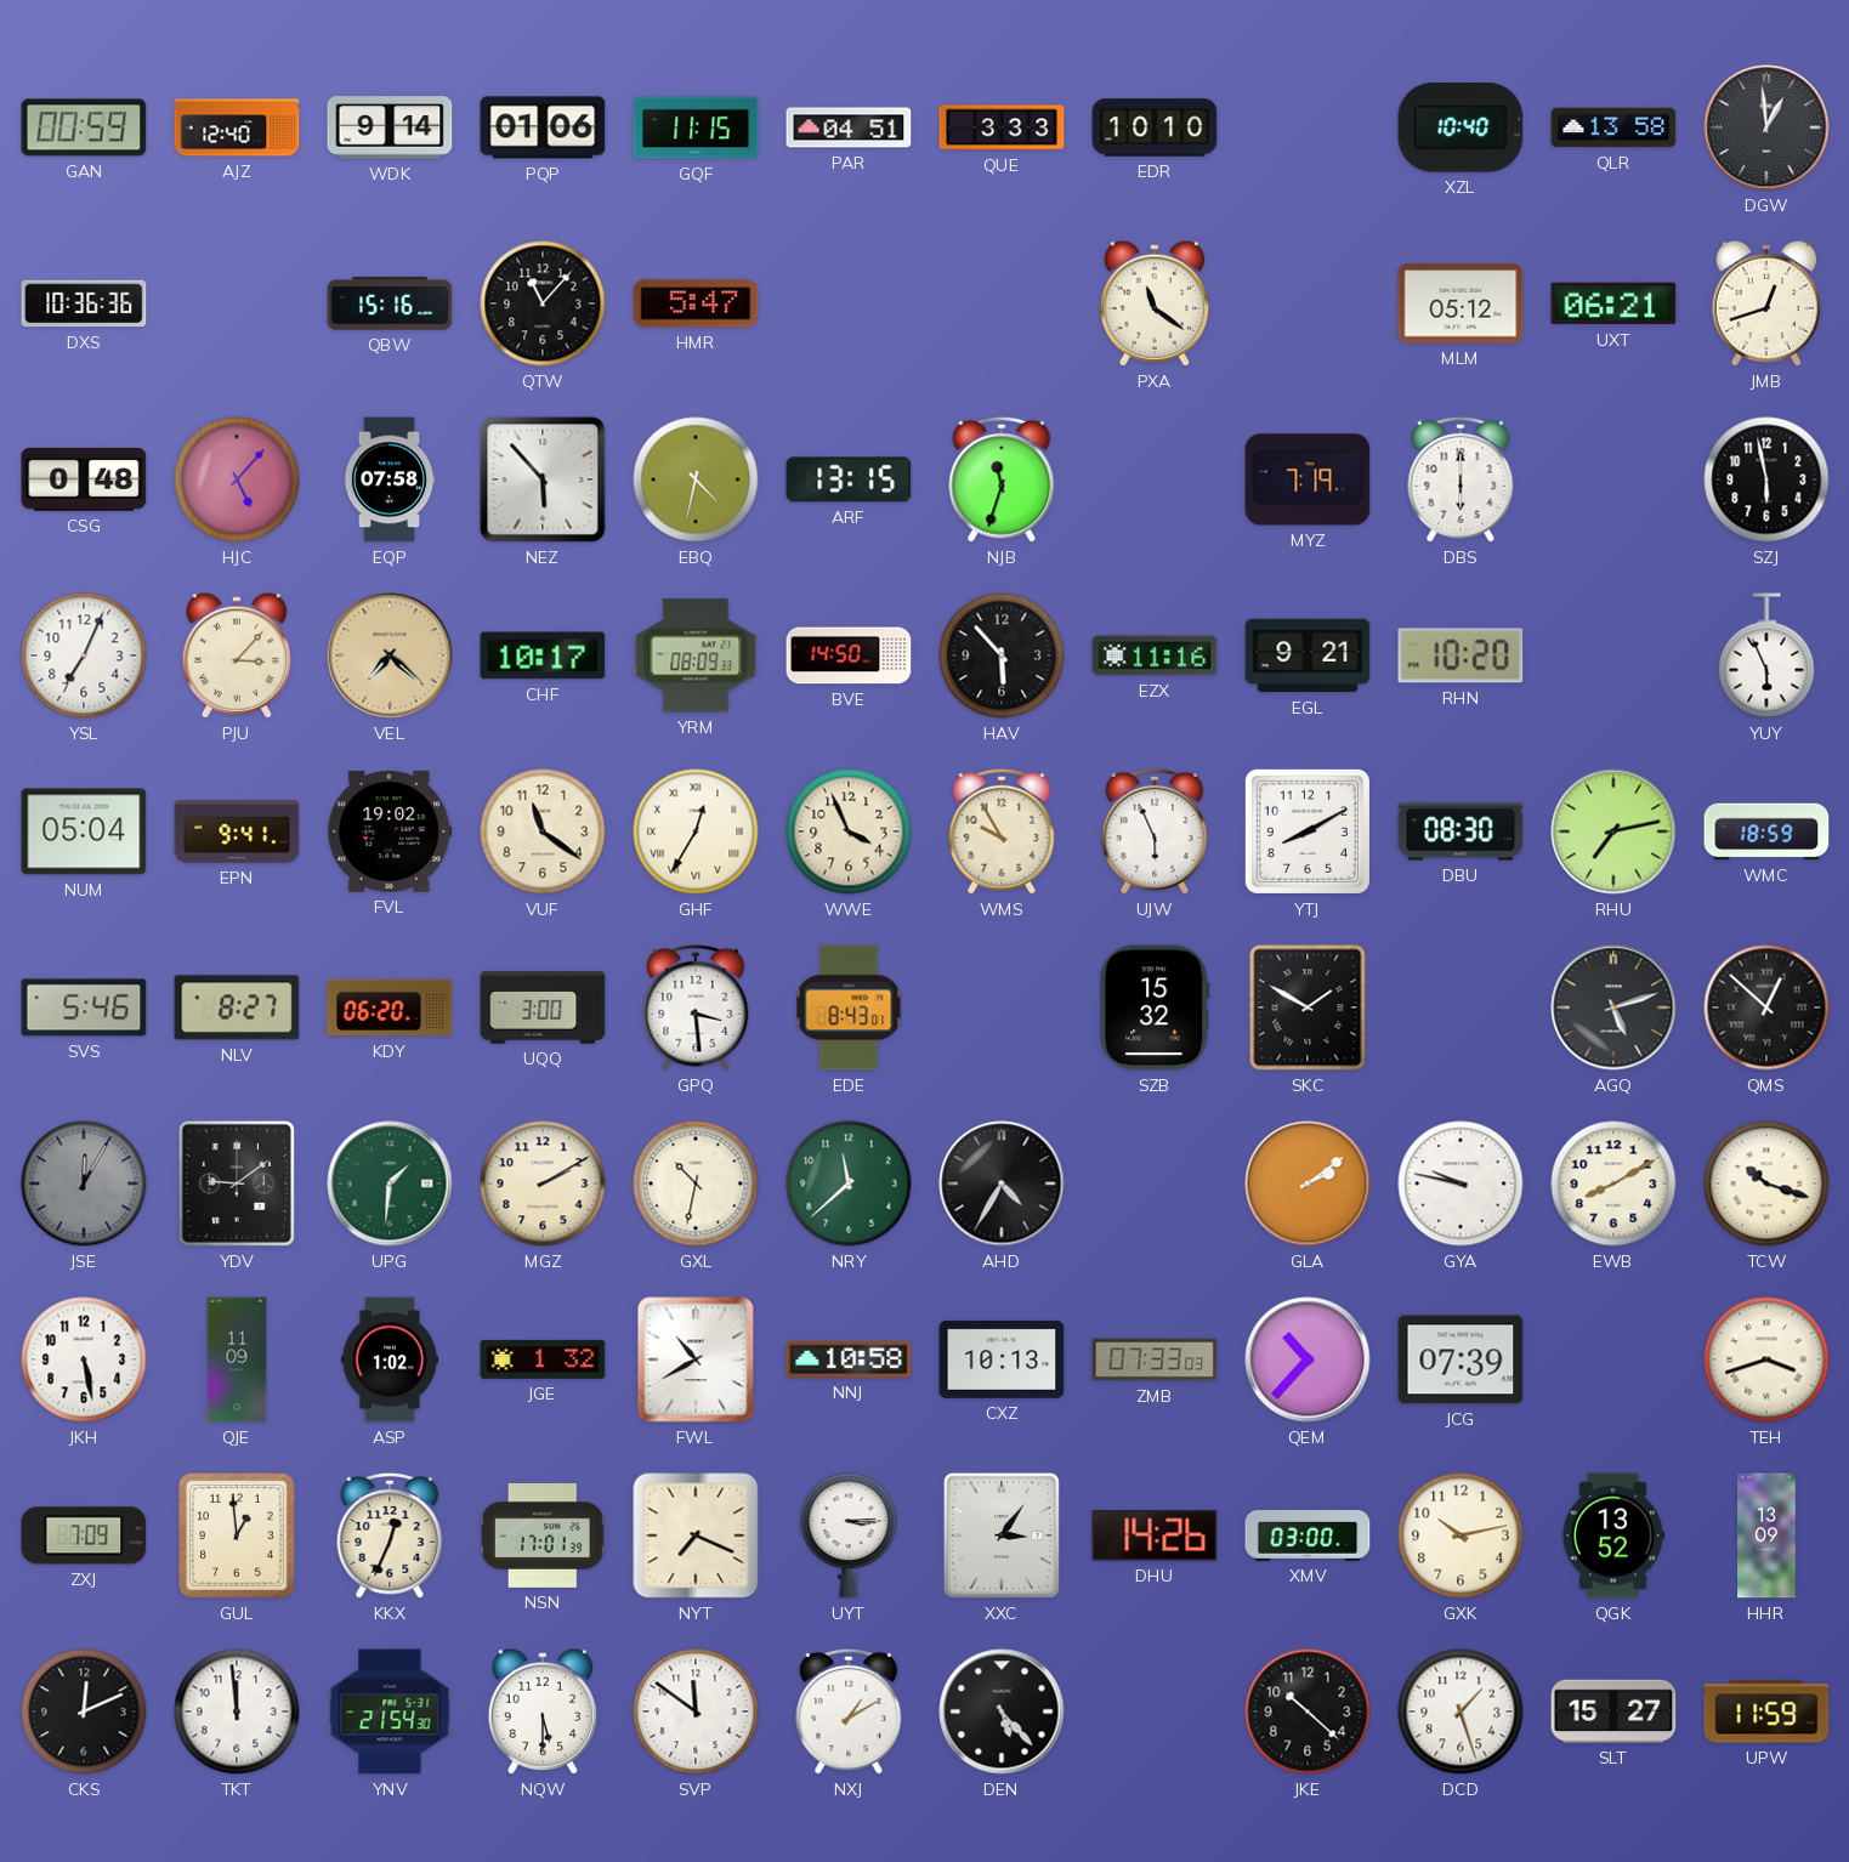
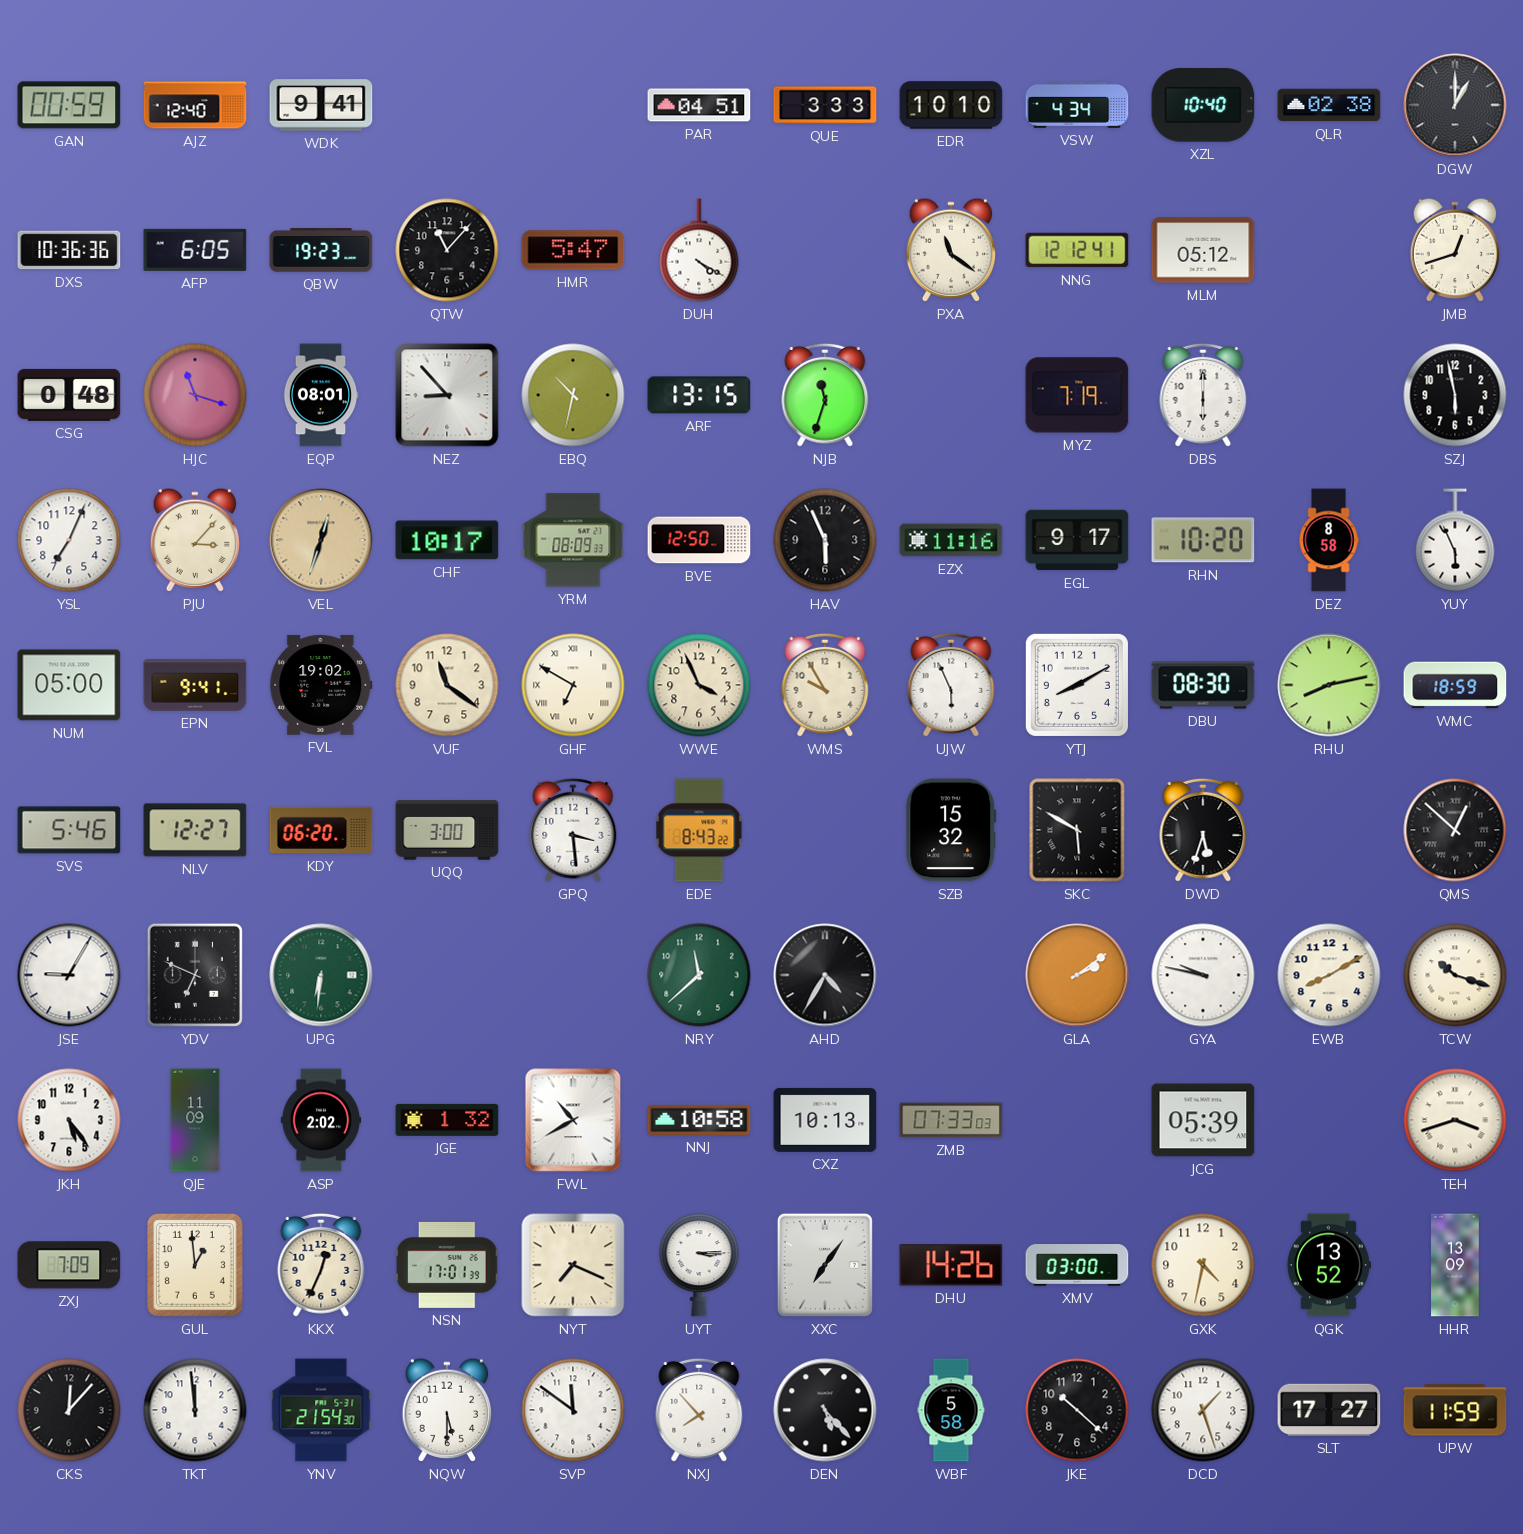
WDK: 9:14 -> 9:41 (321, 105)
PQP: 01:06 -> none (543, 127)
GQF: 11:15 -> none (696, 127)
VSW: none -> 4:34 (1077, 105)
QLR: 13:58 -> 02:38 (1329, 105)
DGW: 12:59 -> 1:00 (1455, 105)
AFP: none -> 6:05 (195, 250)
QBW: 15:16 -> 19:23 (321, 250)
DUH: none -> 4:20 (699, 250)
NNG: none -> 12:12 (1077, 250)
UXT: 06:21 -> none (1613, 303)
HJC: 5:07 -> 11:18 (195, 395)
EQP: 07:58 -> 08:01 (321, 395)
NEZ: 5:53 -> 8:53 (447, 395)
EBQ: 4:32 -> 10:32 (573, 395)
VEL: 7:22 -> 12:33 (321, 540)
BVE: 14:50 -> 12:50 (699, 540)
HAV: 5:53 -> 5:56 (825, 540)
EGL: 9:21 -> 9:17 (1077, 540)
DEZ: none -> 8:58 (1329, 540)
NUM: 05:04 -> 05:00 (69, 685)
GHF: 12:35 -> 6:50 (573, 685)
RHU: 7:13 -> 8:13 (1329, 685)
NLV: 8:27 -> 12:27 (195, 830)
EDE: 8:43:01 -> 8:43:22 (699, 830)
SKC: 1:50 -> 5:50 (1077, 830)
DWD: none -> 5:33 (1203, 830)
AGQ: 5:12 -> none (1613, 1007)
JSE: 12:05 -> 9:05 (69, 975)
JSE dial: grey -> white (69, 975)
YDV: 9:09 -> 6:49 (195, 975)
UPG: 1:31 -> 6:31 (321, 975)
MGZ: 2:10 -> none (543, 1183)
GXL: 10:32 -> none (696, 1183)
JKH: 5:28 -> 5:24 (69, 1120)
ASP: 1:02 -> 2:02 (320, 1120)
QEM: 10:37 -> none (1308, 1359)
JCG: 07:39 -> 05:39 (1203, 1120)
XXC: 3:06 -> 7:06 (825, 1265)
GXK: 10:13 -> 4:32 (1203, 1265)
CKS: 12:11 -> 12:07 (69, 1410)
NXJ: 1:10 -> 7:53 (699, 1410)
WBF: none -> 5:58 (951, 1410)
SLT: 15:27 -> 17:27 (1329, 1410)
